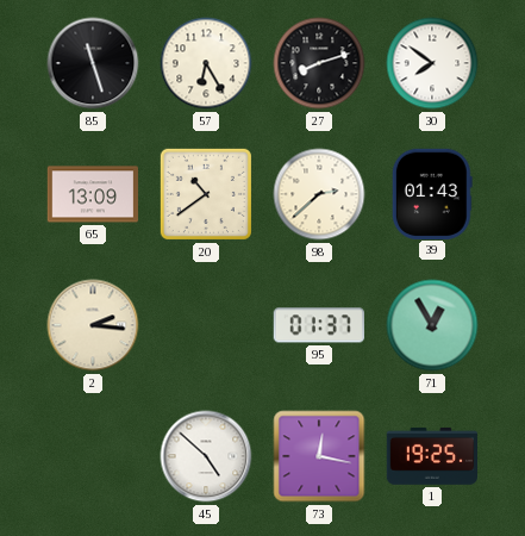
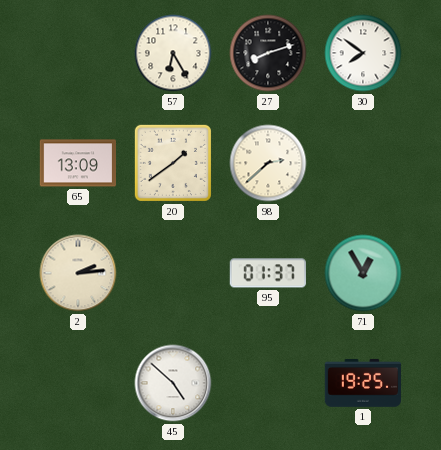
85: 11:27 -> none (93, 63)
20: 10:39 -> 1:39 (173, 163)
39: 01:43 -> none (432, 193)
2: 2:16 -> 2:14 (78, 273)
73: 12:17 -> none (319, 456)
